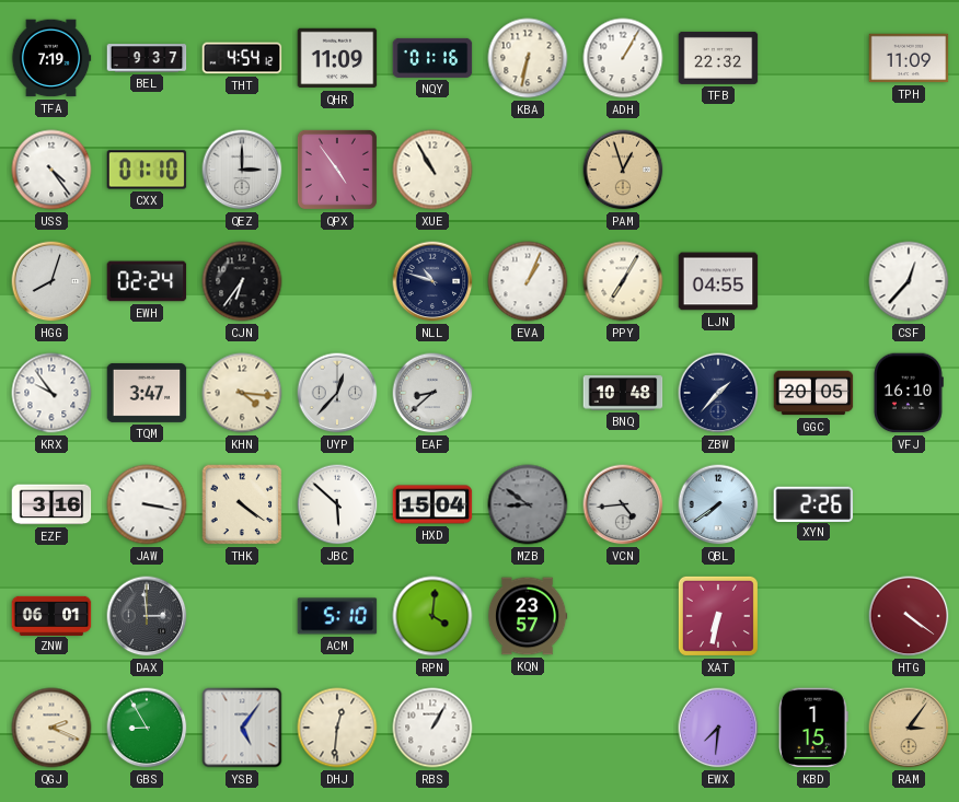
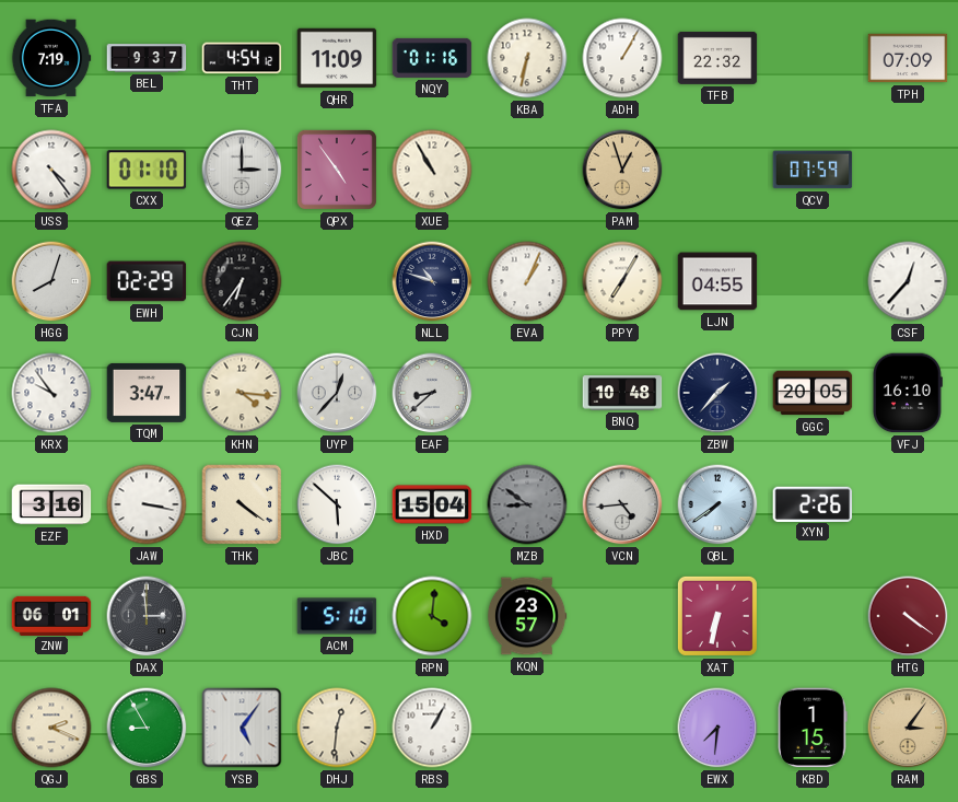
TPH: 11:09 -> 07:09 (908, 58)
QCV: none -> 07:59 (813, 170)
EWH: 02:24 -> 02:29 (147, 281)
